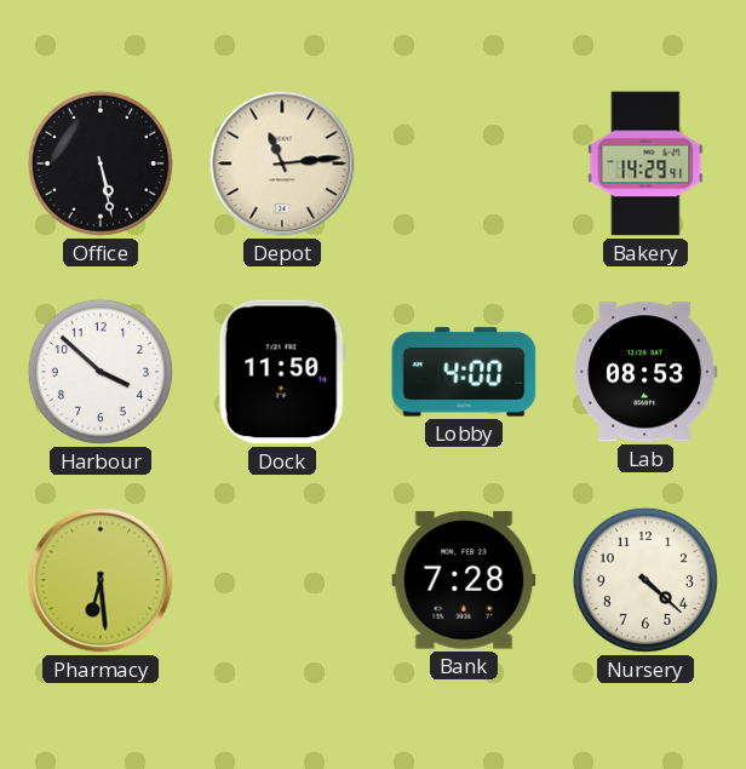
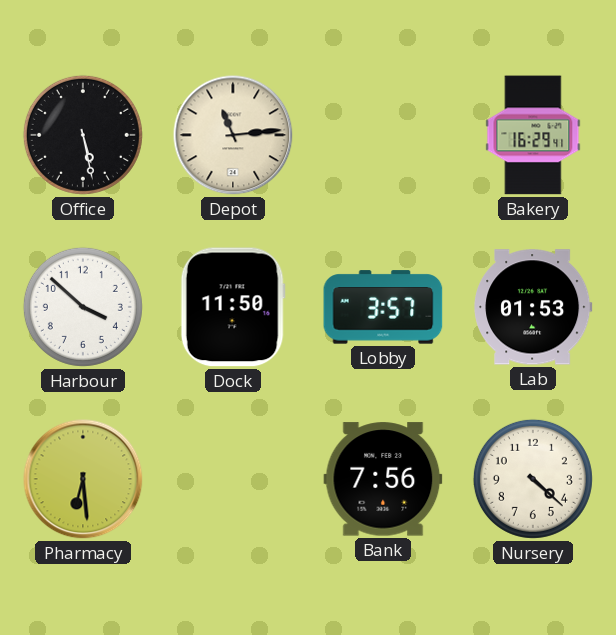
Bakery: 14:29 -> 16:29 (533, 135)
Lobby: 4:00 -> 3:57 (383, 307)
Lab: 08:53 -> 01:53 (533, 307)
Bank: 7:28 -> 7:56 (383, 479)
